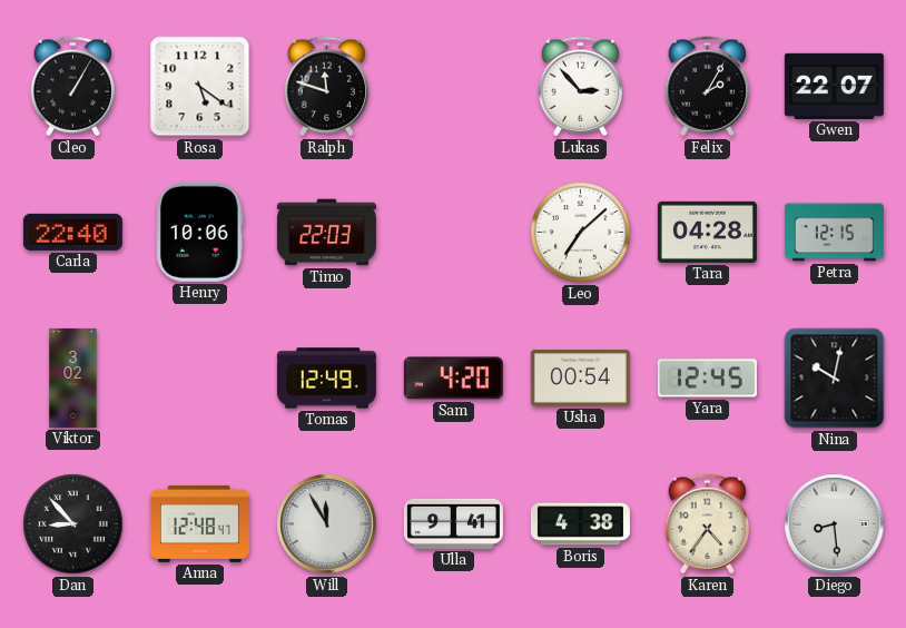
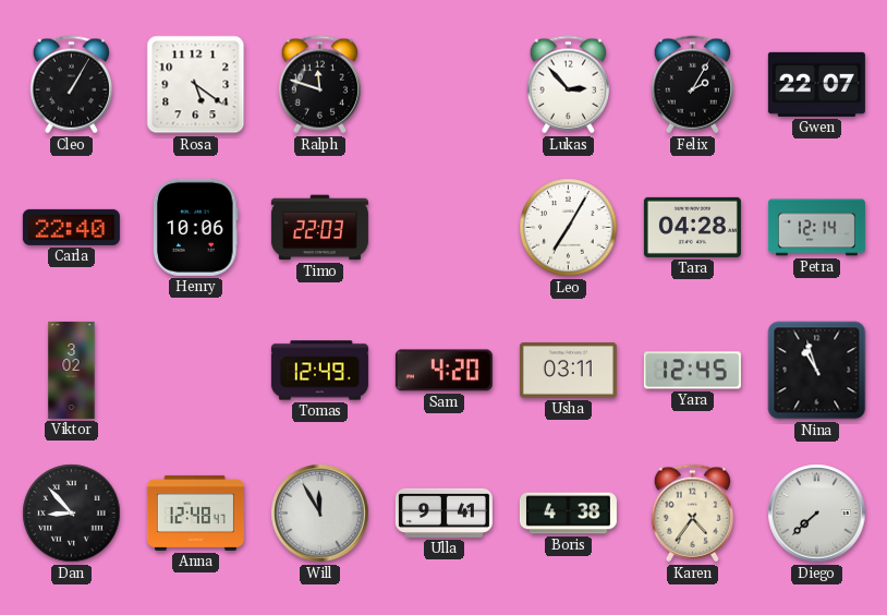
Leo: 7:08 -> 7:05 (569, 228)
Petra: 12:15 -> 12:14 (816, 228)
Usha: 00:54 -> 03:11 (568, 371)
Nina: 10:02 -> 10:57 (817, 371)
Diego: 8:29 -> 7:38 (817, 514)
